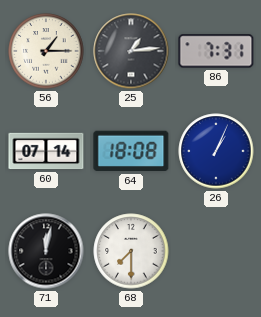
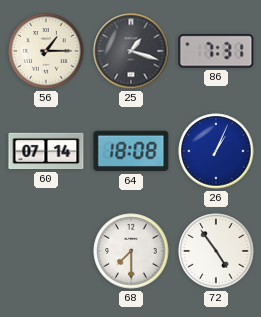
25: 1:14 -> 1:18 (131, 51)
71: 12:02 -> none (46, 251)
72: none -> 4:54 (216, 251)
